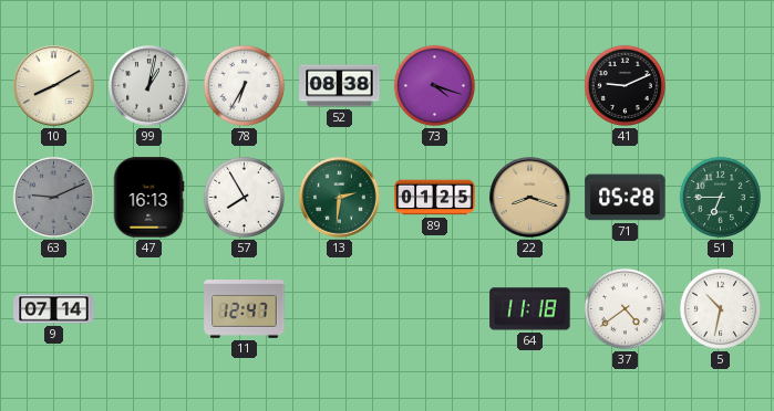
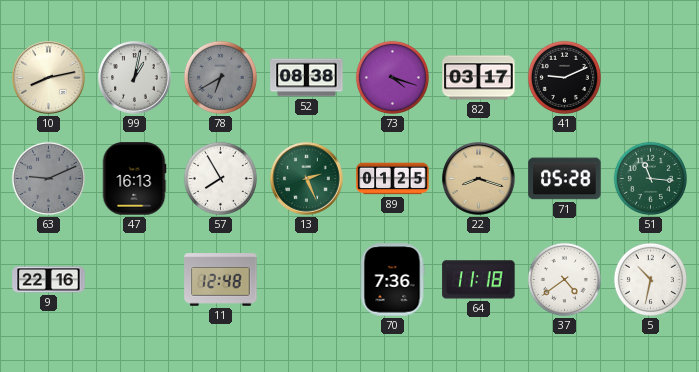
10: 8:10 -> 8:13 (49, 78)
78: 6:35 -> 6:40 (220, 77)
78 dial: white -> grey (220, 77)
82: none -> 03:17 (479, 78)
13: 2:31 -> 2:26 (307, 179)
51: 6:45 -> 11:16 (650, 178)
9: 07:14 -> 22:16 (49, 280)
11: 12:47 -> 12:48 (221, 280)
70: none -> 7:36 (392, 280)
